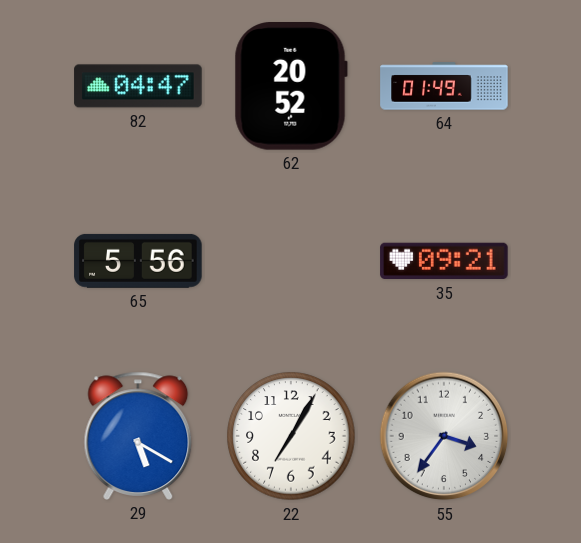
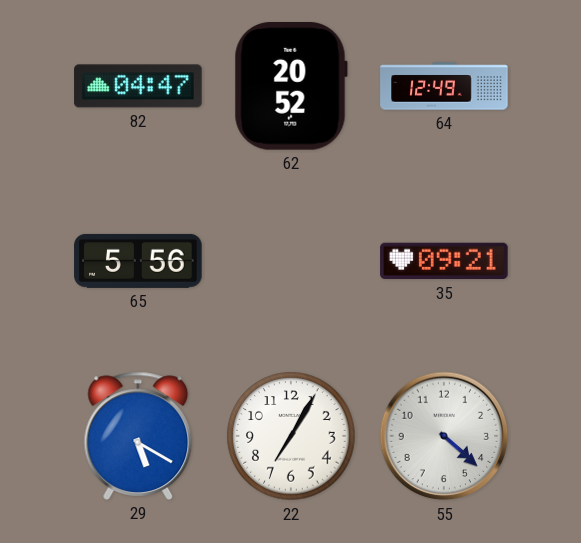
64: 01:49 -> 12:49 (444, 86)
55: 3:36 -> 4:22 (444, 436)
